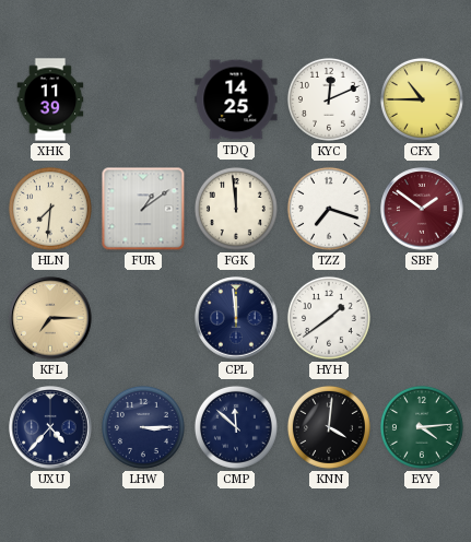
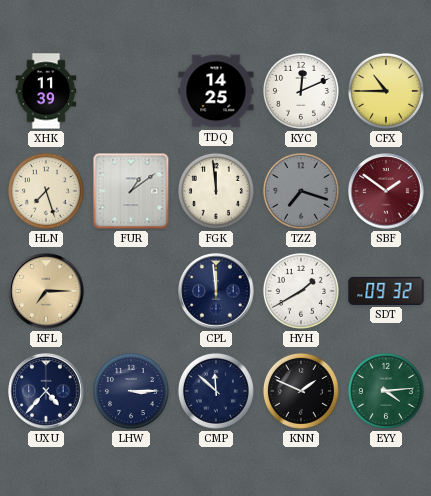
HLN: 7:31 -> 7:27 (46, 191)
TZZ dial: white -> grey (301, 191)
HYH: 1:39 -> 1:40 (301, 291)
SDT: none -> 09:32 (386, 291)
KNN: 4:01 -> 1:49 (301, 391)
